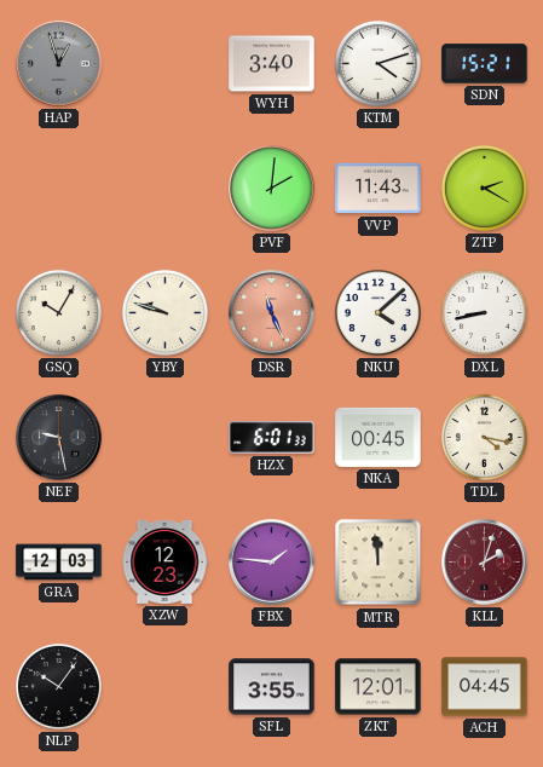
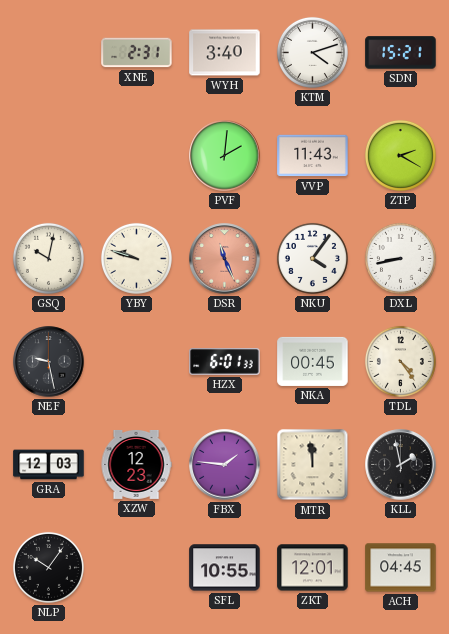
HAP: 12:57 -> none (59, 64)
XNE: none -> 2:31 (137, 53)
GSQ: 10:05 -> 10:02 (48, 258)
NKU: 4:08 -> 4:06 (312, 258)
TDL: 4:17 -> 4:24 (400, 361)
KLL: 2:03 -> 1:58 (401, 465)
KLL dial: burgundy -> black (401, 465)
SFL: 3:55 -> 10:55 (225, 568)
